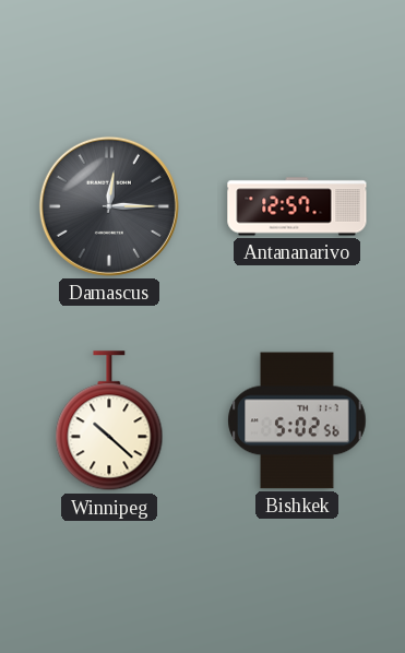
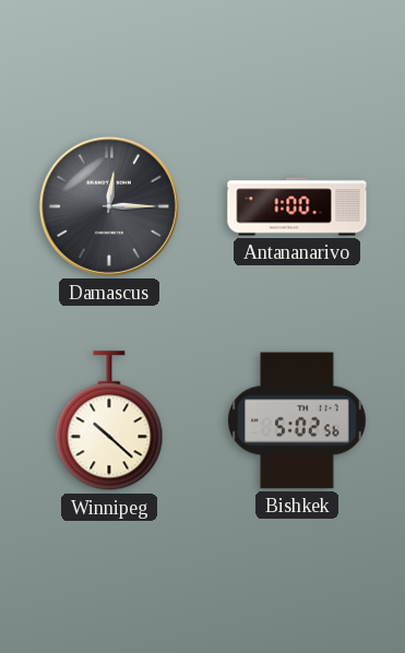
Antananarivo: 12:57 -> 1:00 (297, 206)
